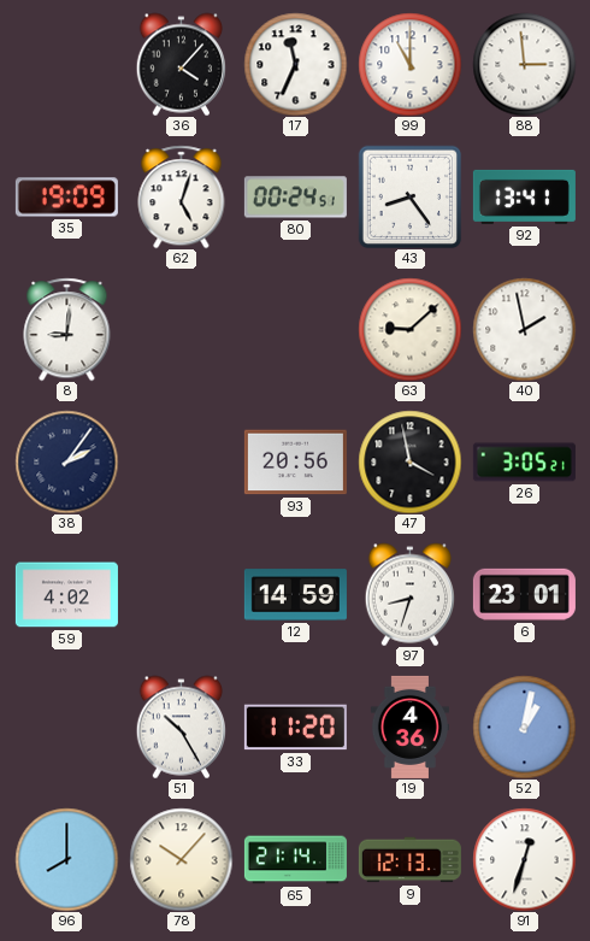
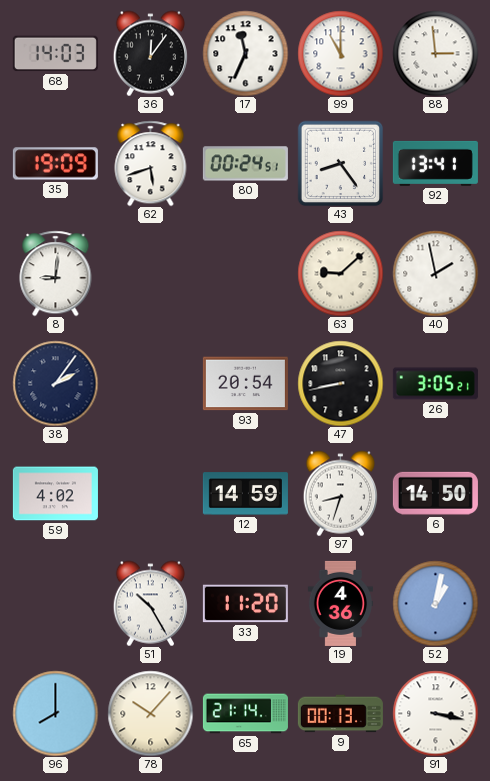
68: none -> 14:03 (55, 54)
36: 4:07 -> 12:06 (151, 53)
62: 5:03 -> 5:42 (151, 163)
93: 20:56 -> 20:54 (245, 384)
47: 3:58 -> 8:43 (340, 383)
6: 23:01 -> 14:50 (435, 493)
9: 12:13 -> 00:13 (340, 714)
91: 12:33 -> 3:17 (435, 713)
